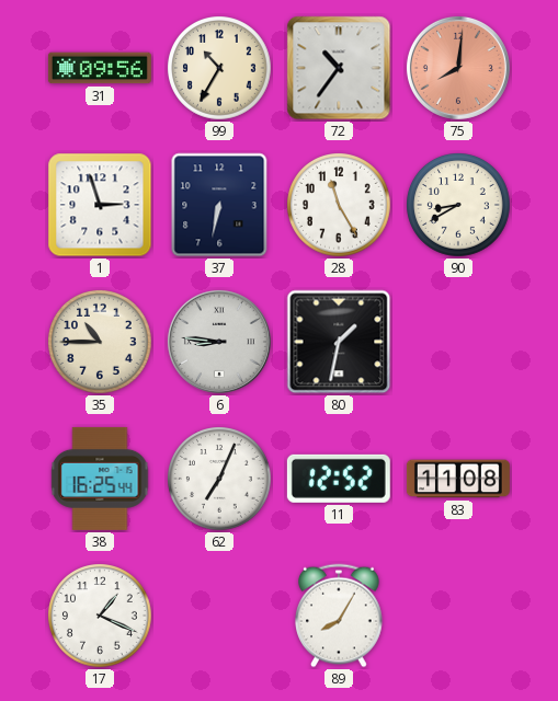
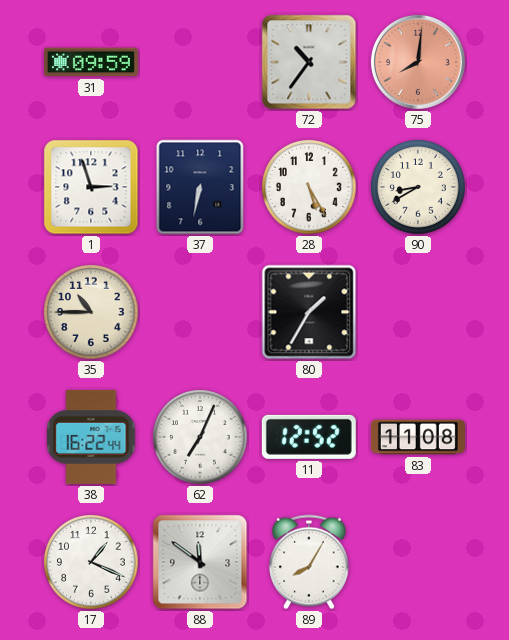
31: 09:56 -> 09:59 (91, 62)
99: 10:35 -> none (220, 69)
28: 11:25 -> 5:25 (310, 188)
6: 8:46 -> none (219, 342)
80: 1:32 -> 1:35 (309, 312)
38: 16:25 -> 16:22 (91, 437)
88: none -> 11:51 (200, 562)
